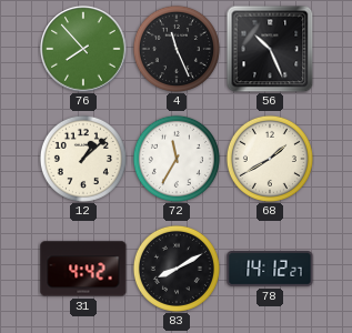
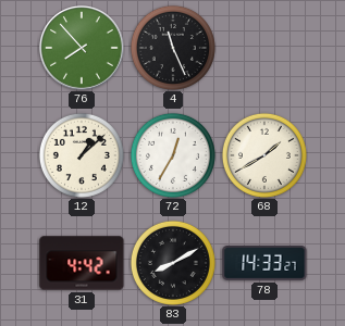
56: 10:26 -> none (270, 49)
72: 11:35 -> 12:35 (173, 155)
78: 14:12 -> 14:33 (264, 264)
